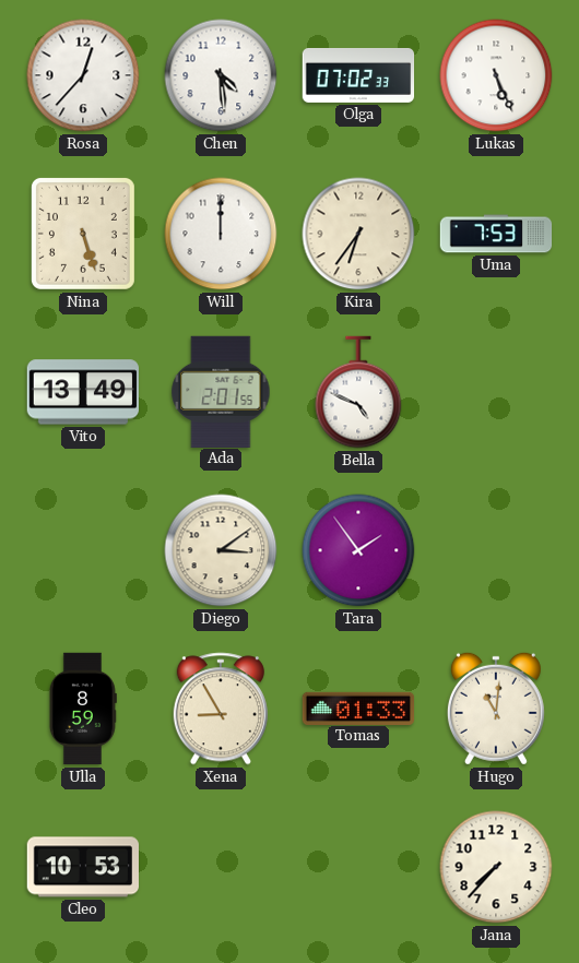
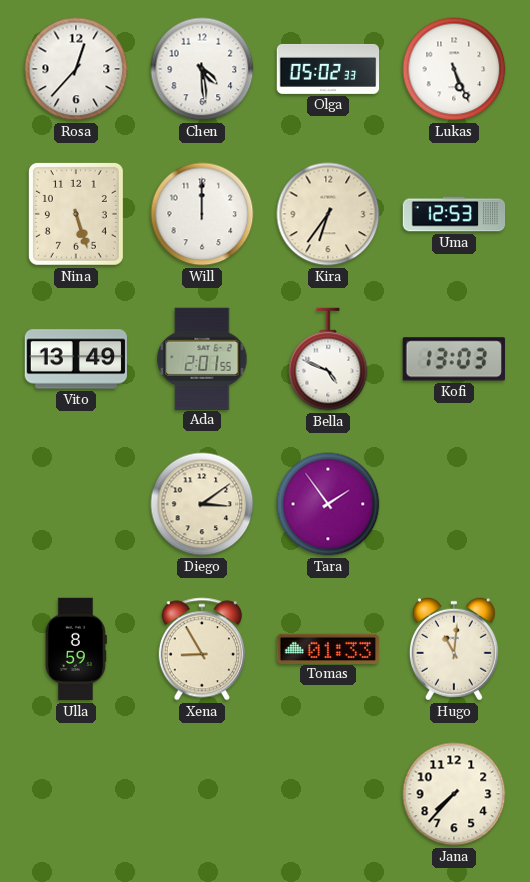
Olga: 07:02 -> 05:02 (328, 69)
Uma: 7:53 -> 12:53 (454, 214)
Kofi: none -> 13:03 (454, 359)
Cleo: 10:53 -> none (82, 867)
